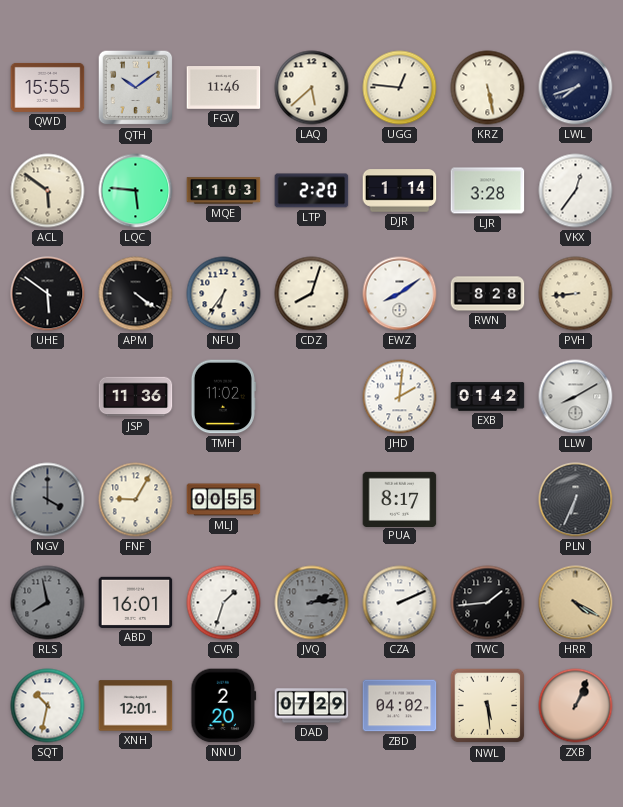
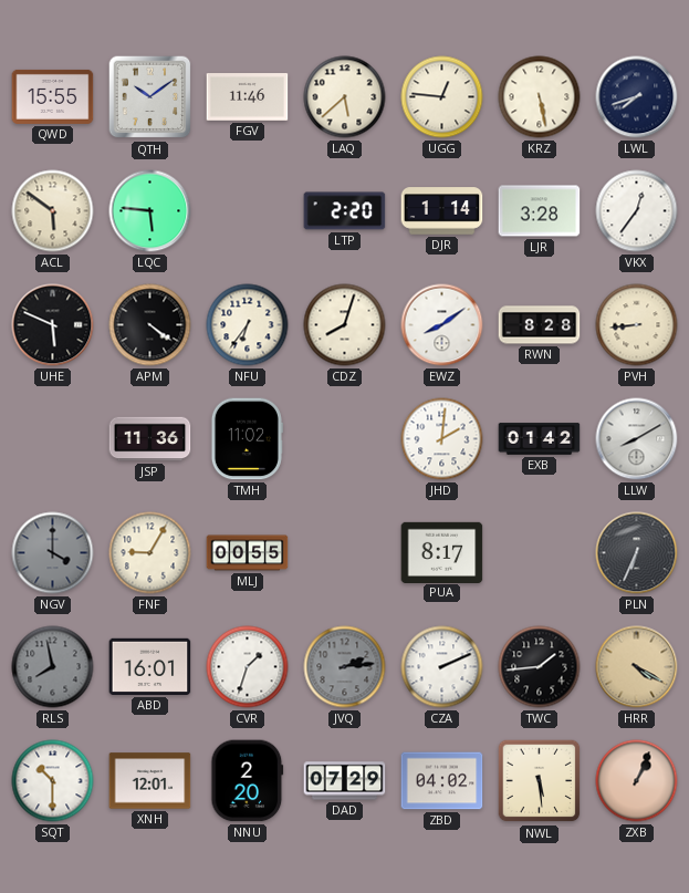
MQE: 11:03 -> none (224, 191)
UHE: 5:51 -> 5:49 (53, 325)
SQT: 10:32 -> 10:30 (53, 781)
